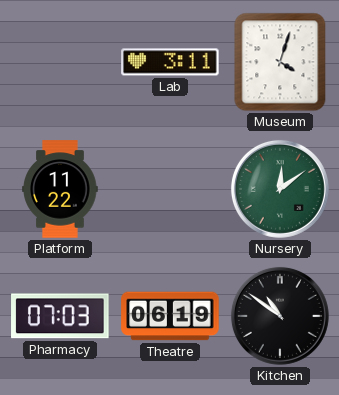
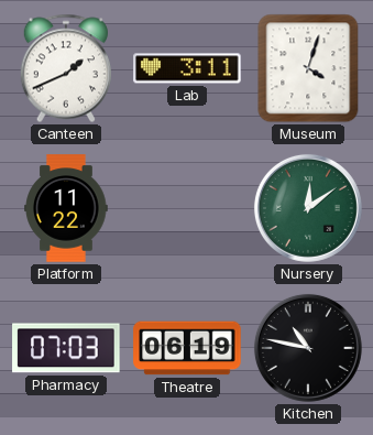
Canteen: none -> 1:41 (66, 68)
Kitchen: 10:51 -> 10:47 (308, 348)
